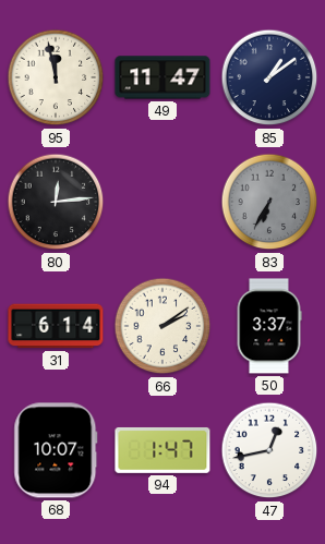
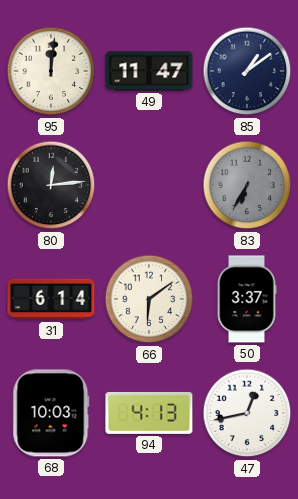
95: 11:58 -> 12:01 (51, 71)
66: 2:09 -> 6:09 (149, 299)
68: 10:07 -> 10:03 (51, 413)
94: 1:47 -> 4:13 (149, 413)
